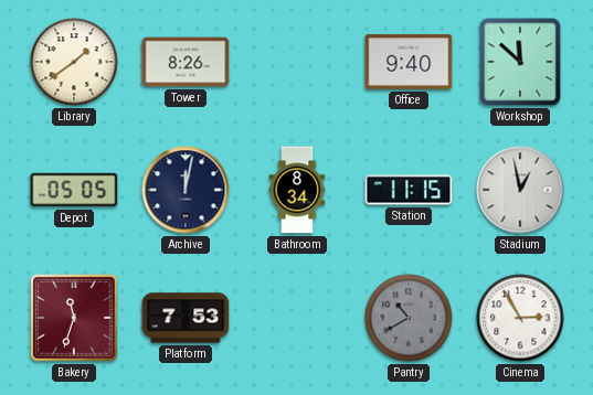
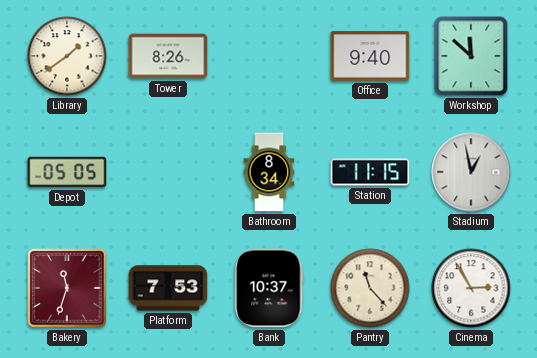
Archive: 12:02 -> none (186, 190)
Bank: none -> 10:37 (269, 288)
Pantry: 10:40 -> 11:23 (370, 288)
Pantry dial: grey -> cream (370, 288)
